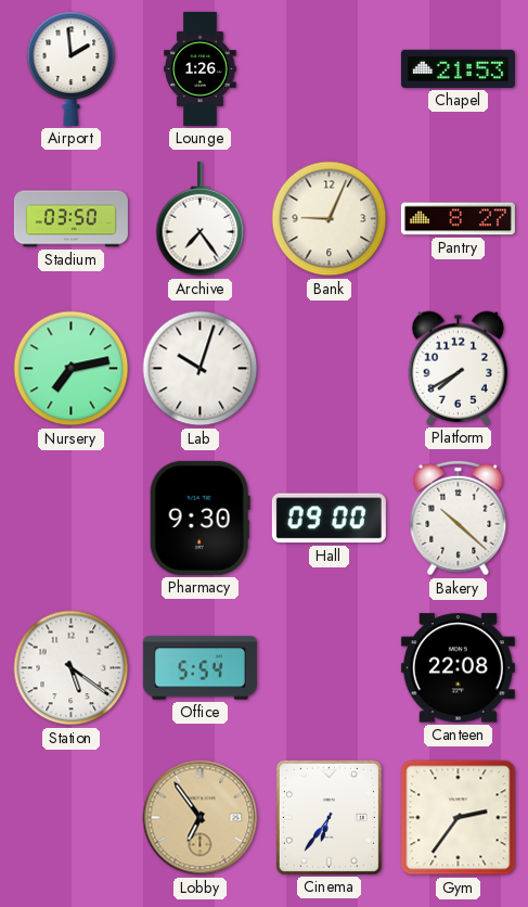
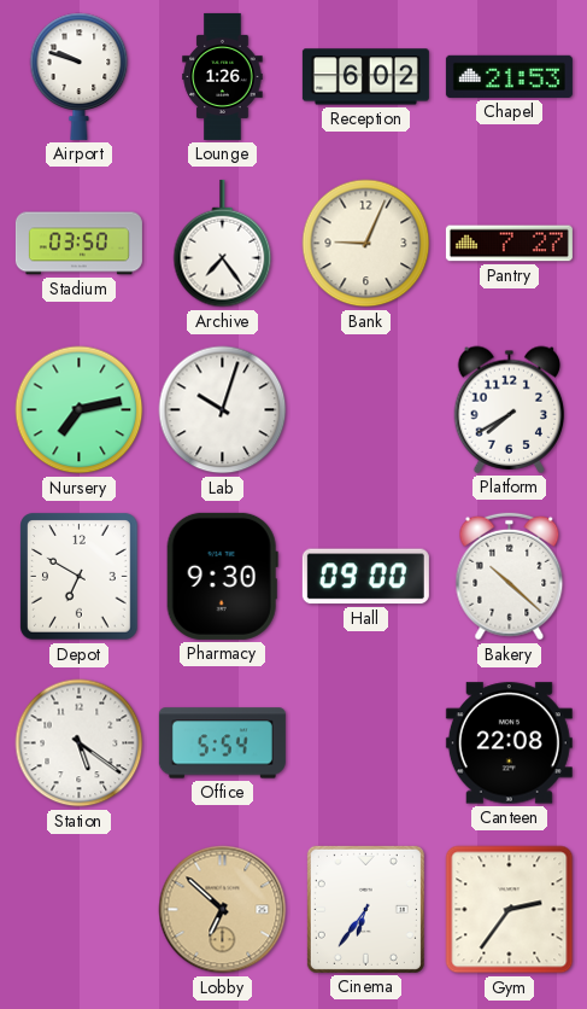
Airport: 1:59 -> 9:48 (80, 76)
Reception: none -> 6:02 (365, 77)
Pantry: 8:27 -> 7:27 (509, 244)
Depot: none -> 6:50 (80, 577)
Lobby: 6:54 -> 6:52 (223, 910)
